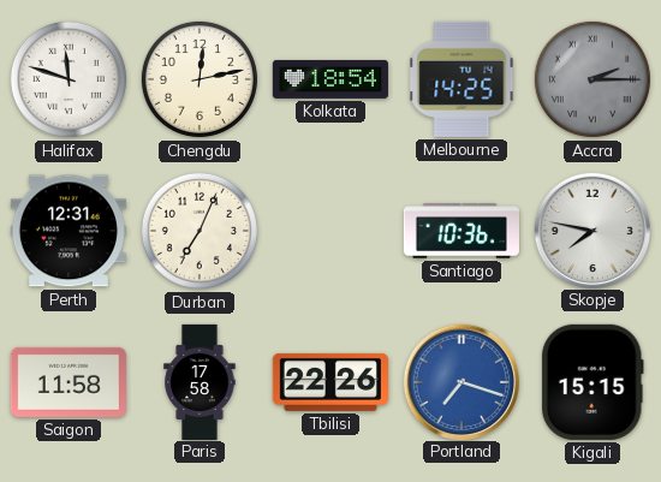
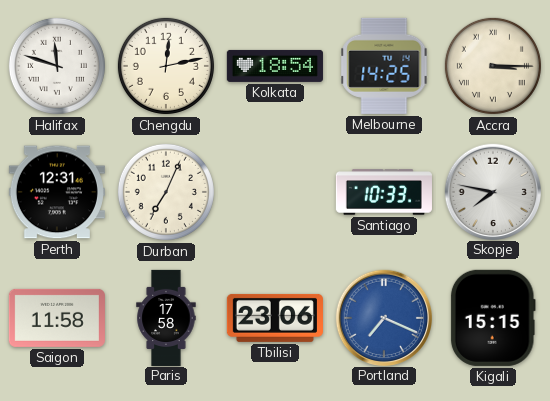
Accra: 2:15 -> 3:15 (493, 66)
Accra dial: grey -> cream (493, 66)
Santiago: 10:36 -> 10:33 (384, 192)
Tbilisi: 22:26 -> 23:06 (275, 318)
Portland: 7:18 -> 7:19 (383, 317)
